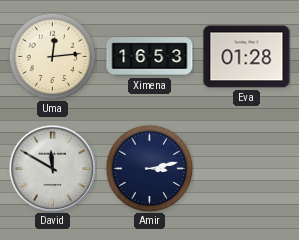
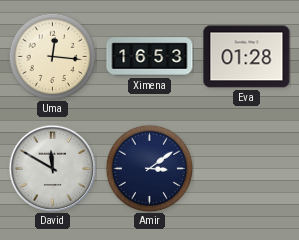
Uma: 12:14 -> 12:16 (52, 56)
Amir: 3:13 -> 3:09 (149, 168)
